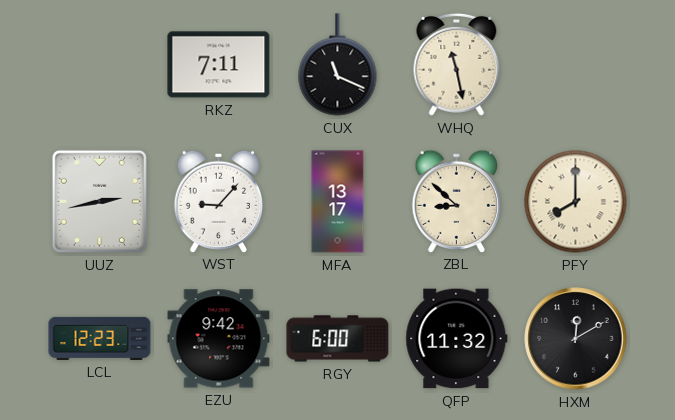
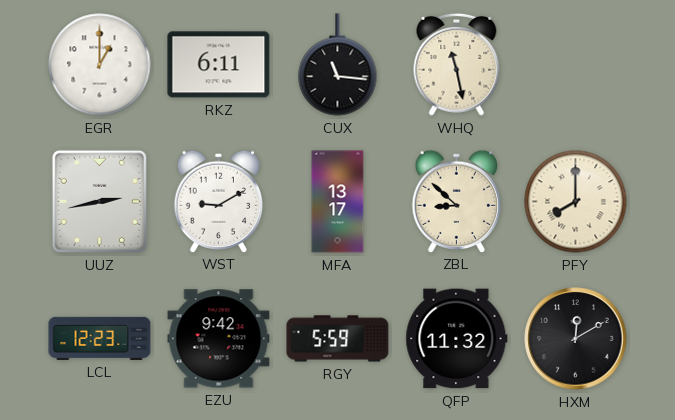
EGR: none -> 1:00 (100, 65)
RKZ: 7:11 -> 6:11 (219, 65)
CUX: 11:19 -> 11:16 (338, 65)
WST: 9:07 -> 9:10 (218, 201)
RGY: 6:00 -> 5:59 (338, 339)
